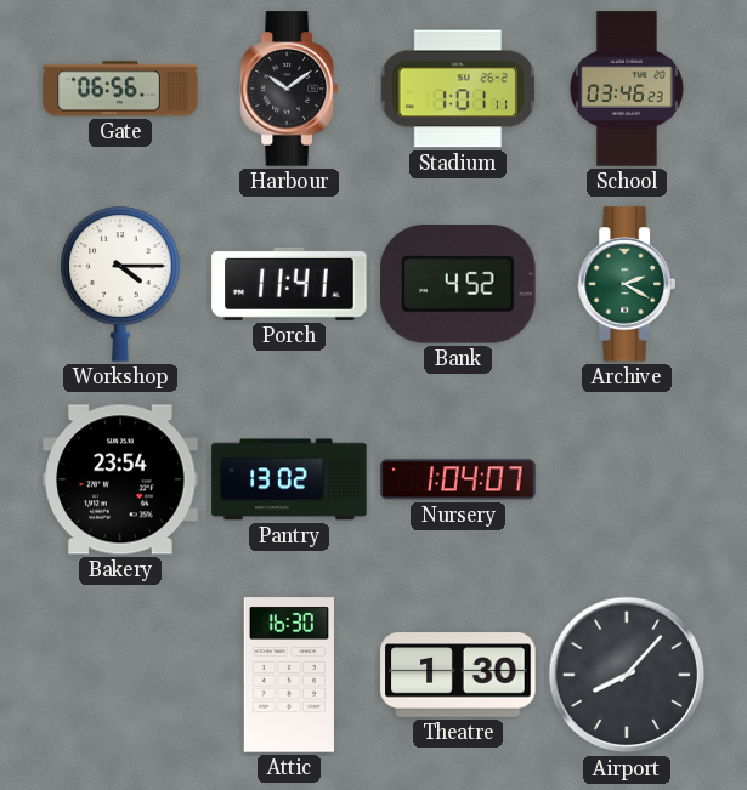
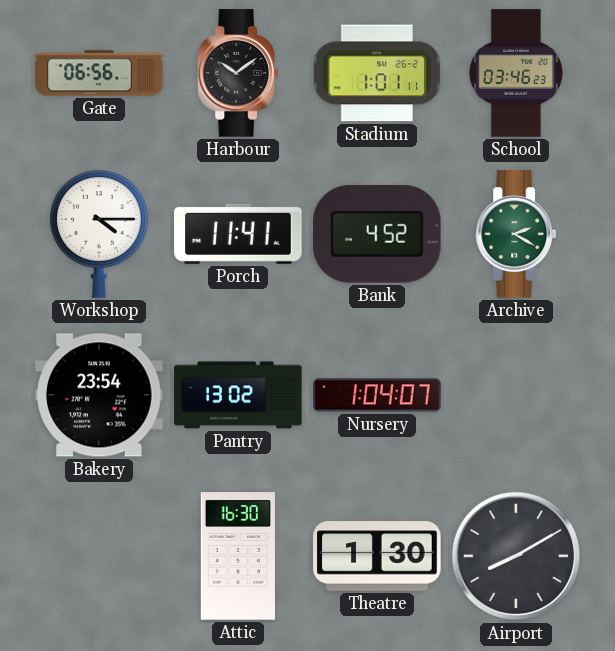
Airport: 8:07 -> 8:10 (516, 556)
